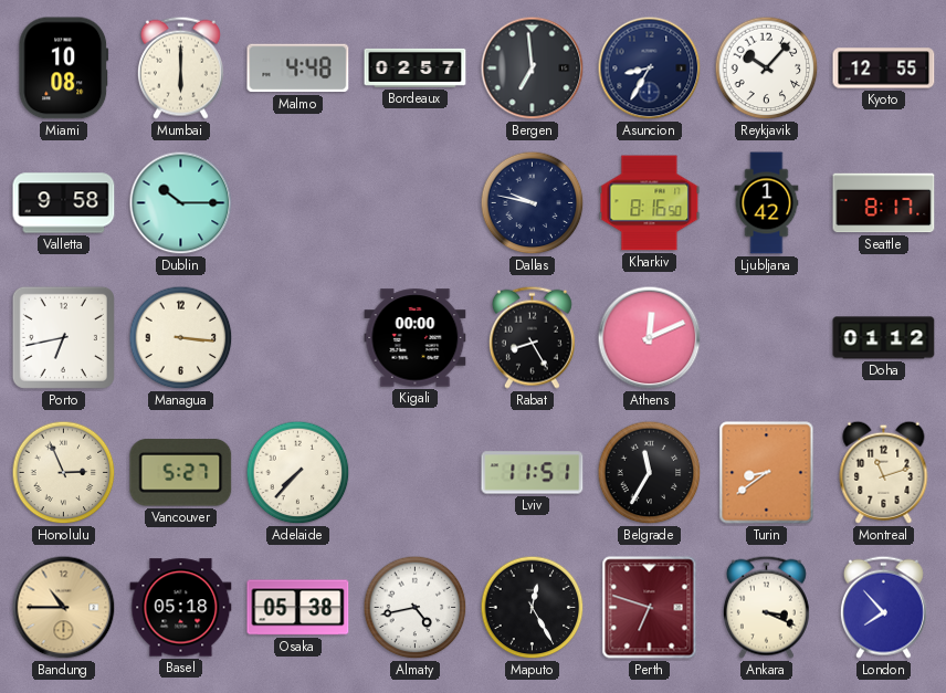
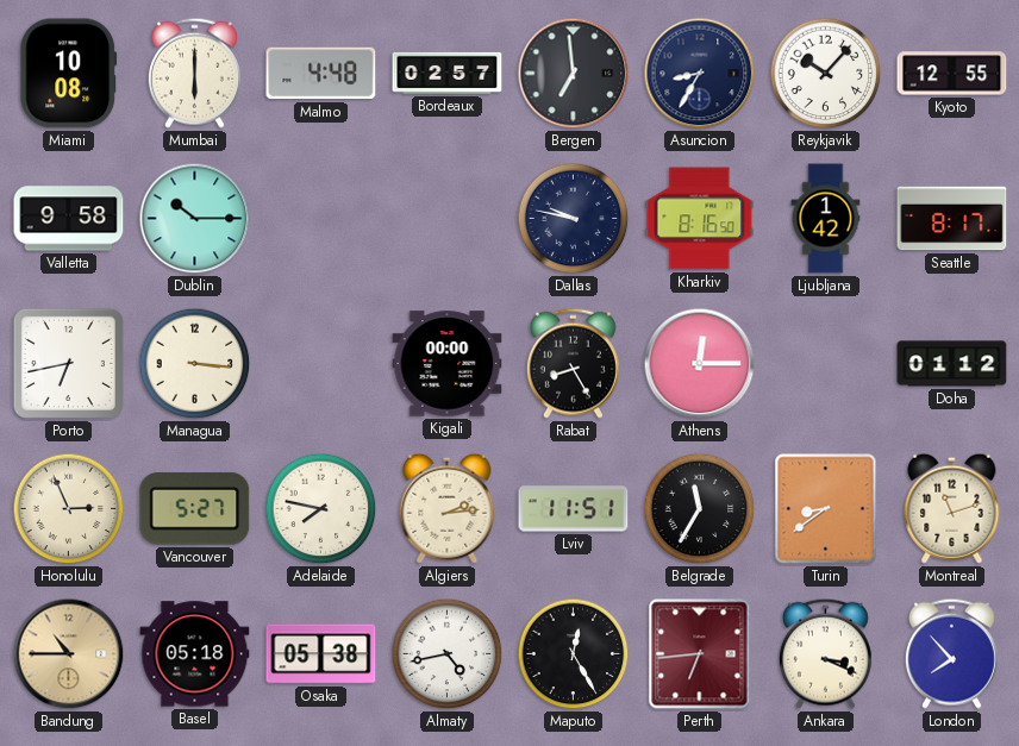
Athens: 12:11 -> 12:15 (700, 364)
Adelaide: 7:37 -> 7:47 (321, 509)
Algiers: none -> 2:14 (448, 508)
Perth: 6:48 -> 6:44 (700, 654)
